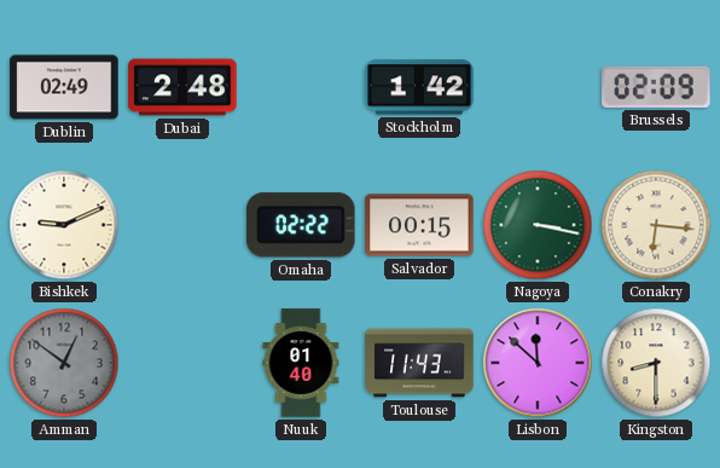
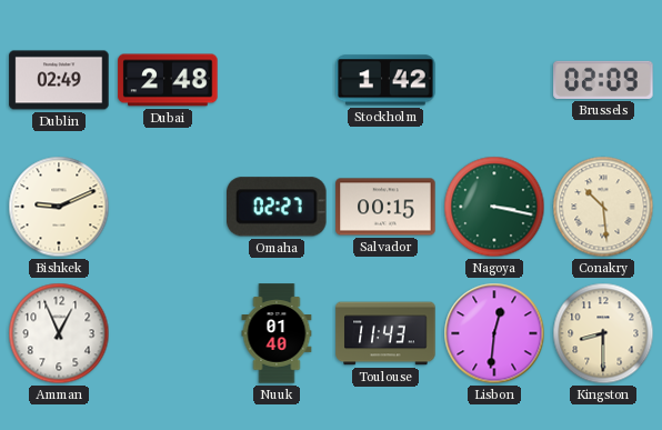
Omaha: 02:22 -> 02:27 (277, 207)
Conakry: 6:16 -> 10:29 (603, 207)
Amman: 12:51 -> 12:56 (59, 333)
Amman dial: grey -> white (59, 333)
Lisbon: 11:52 -> 12:31 (494, 333)
